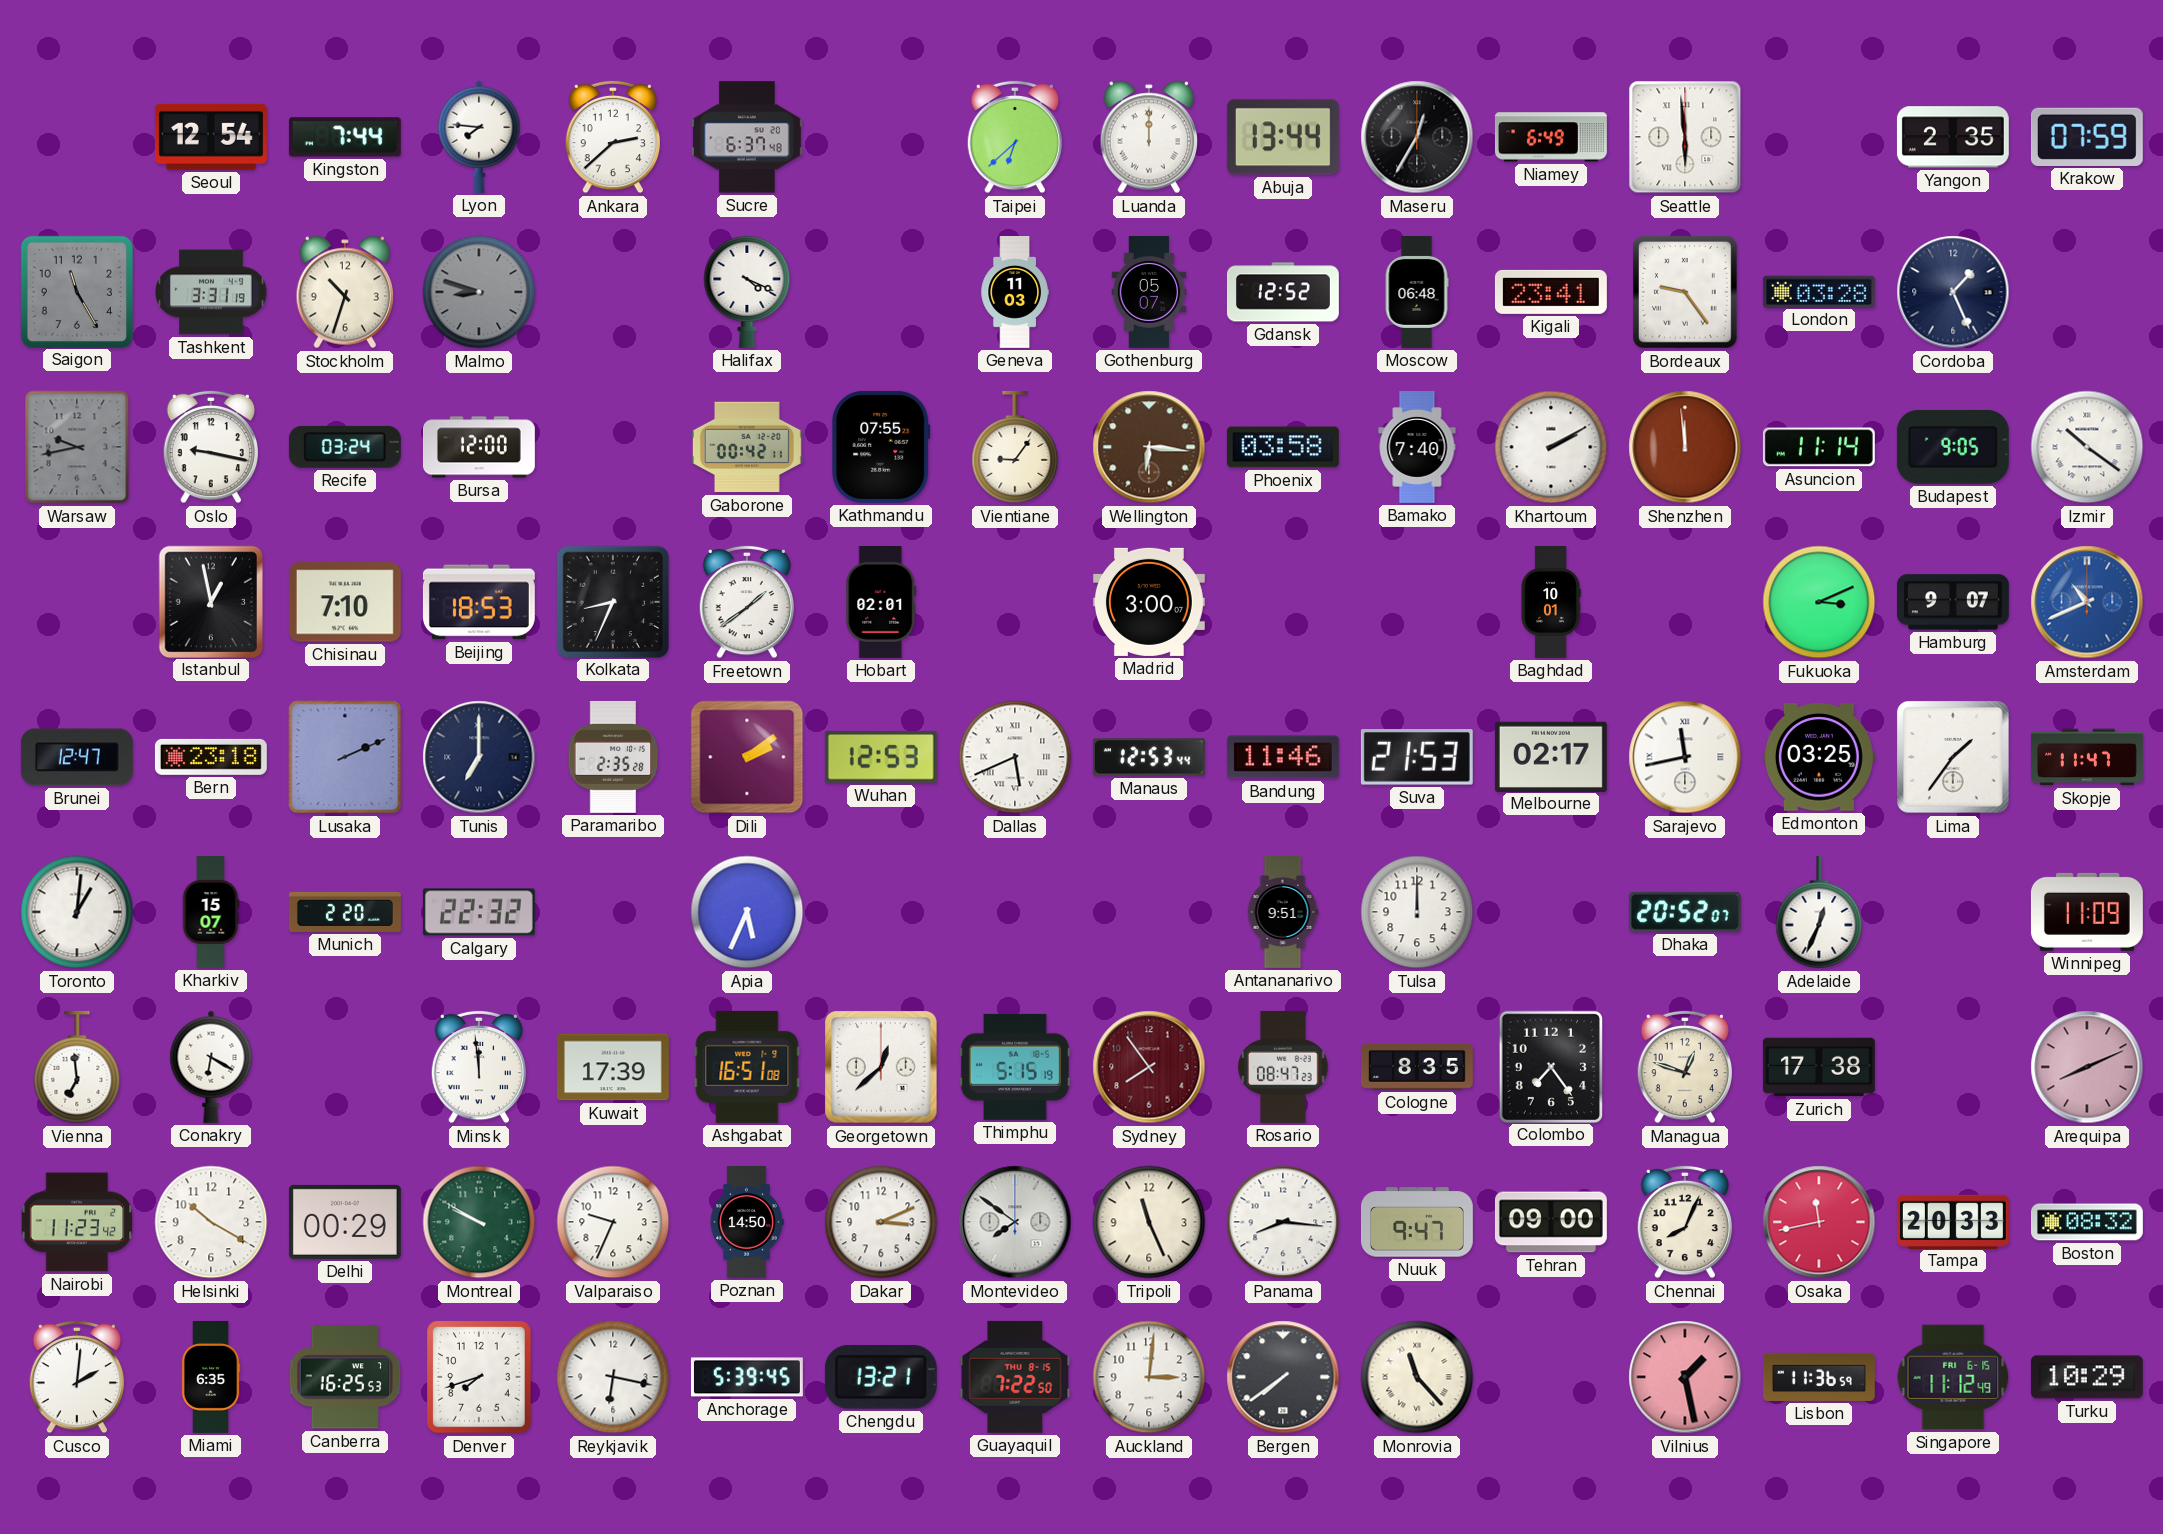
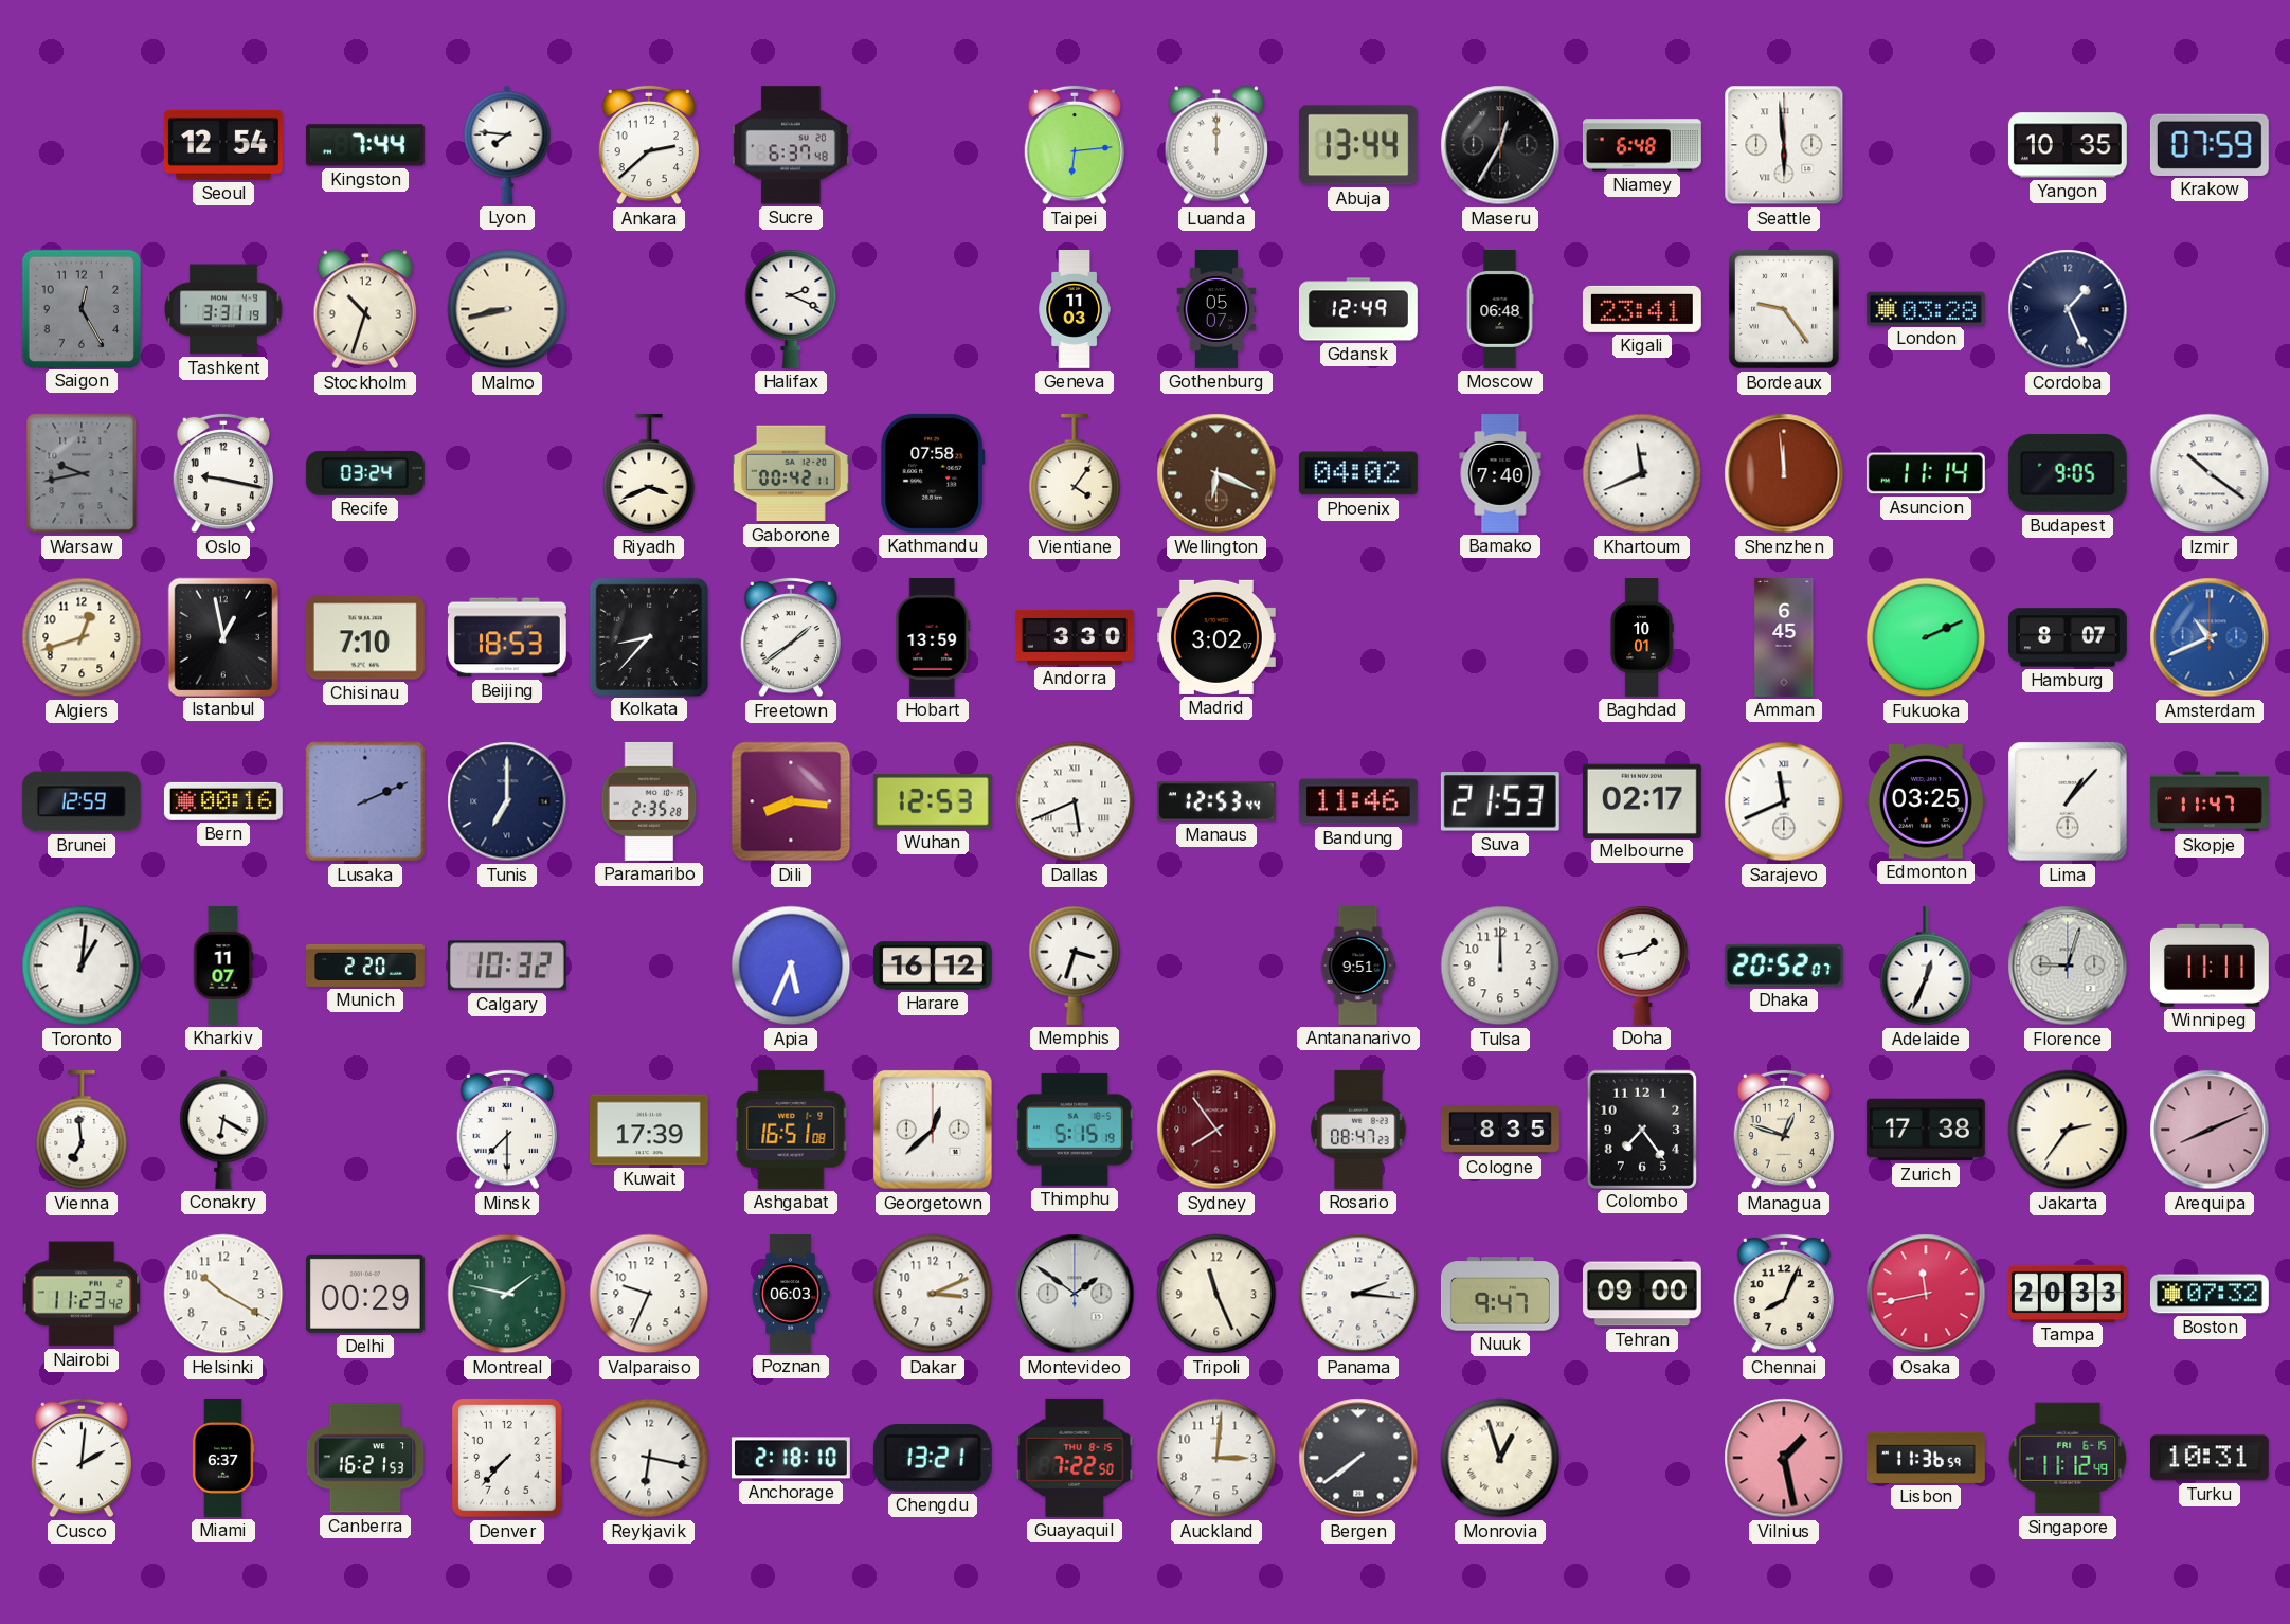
Taipei: 6:38 -> 6:14 (1075, 145)
Niamey: 6:49 -> 6:48 (1642, 145)
Yangon: 2:35 -> 10:35 (2068, 145)
Saigon: 11:25 -> 12:25 (80, 308)
Malmo: 8:48 -> 8:43 (507, 309)
Malmo dial: grey -> cream (507, 309)
Halifax: 4:19 -> 2:19 (791, 309)
Gdansk: 12:52 -> 12:49 (1358, 309)
Bursa: 12:00 -> none (479, 447)
Riyadh: none -> 3:41 (649, 473)
Kathmandu: 07:55 -> 07:58 (933, 473)
Vientiane: 9:06 -> 4:06 (1075, 473)
Wellington: 6:16 -> 6:19 (1216, 473)
Phoenix: 03:58 -> 04:02 (1358, 473)
Khartoum: 2:10 -> 11:41 (1642, 473)
Algiers: none -> 12:42 (82, 637)
Kolkata: 8:34 -> 8:37 (648, 636)
Hobart: 02:01 -> 13:59 (933, 637)
Andorra: none -> 3:30 (1075, 637)
Madrid: 3:00 -> 3:02 (1216, 637)
Amman: none -> 6:45 (1784, 637)
Fukuoka: 3:11 -> 2:11 (1926, 637)
Hamburg: 9:07 -> 8:07 (2068, 637)
Brunei: 12:47 -> 12:59 (82, 801)
Bern: 23:18 -> 00:16 (223, 801)
Dili: 2:09 -> 8:16 (791, 801)
Sarajevo: 11:43 -> 11:41 (1784, 801)
Lima: 1:36 -> 1:07 (2068, 801)
Kharkiv: 15:07 -> 11:07 (223, 966)
Calgary: 22:32 -> 10:32 (507, 966)
Harare: none -> 16:12 (933, 966)
Memphis: none -> 3:33 (1075, 966)
Doha: none -> 1:43 (1642, 966)
Florence: none -> 9:03 (2068, 966)
Winnipeg: 11:09 -> 11:11 (2210, 966)
Minsk: 11:59 -> 7:30 (507, 1130)
Jakarta: none -> 2:36 (2068, 1130)
Montreal: 9:50 -> 1:47 (507, 1294)
Poznan: 14:50 -> 06:03 (791, 1295)
Montevideo: 7:51 -> 1:51 (1075, 1294)
Panama: 8:16 -> 2:16 (1358, 1294)
Boston: 08:32 -> 07:32 (2210, 1294)
Miami: 6:35 -> 6:37 (223, 1459)
Canberra: 16:25 -> 16:21 (365, 1458)
Denver: 7:42 -> 7:37 (508, 1459)
Anchorage: 5:39 -> 2:18 (791, 1458)
Monrovia: 11:23 -> 12:57 (1500, 1458)
Turku: 10:29 -> 10:31 (2210, 1458)
